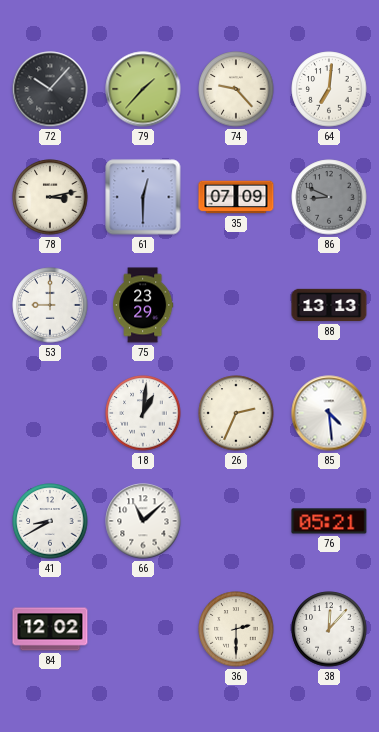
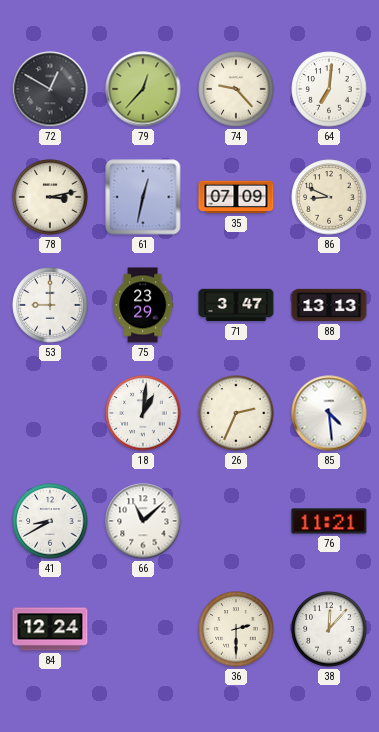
72: 10:07 -> 12:50 (50, 89)
79: 1:37 -> 12:37 (143, 89)
61: 12:30 -> 12:32 (143, 197)
86 dial: grey -> cream (329, 197)
71: none -> 3:47 (236, 305)
76: 05:21 -> 11:21 (329, 521)
84: 12:02 -> 12:24 (50, 629)
